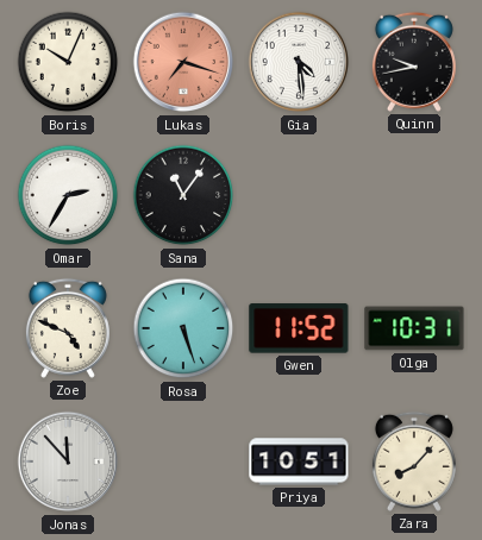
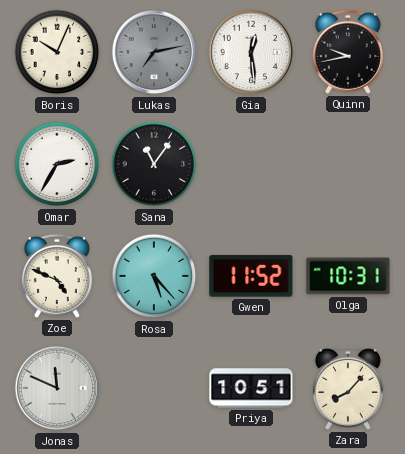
Lukas: 7:18 -> 7:13 (154, 52)
Lukas dial: salmon -> grey (154, 52)
Gia: 4:29 -> 12:29 (251, 52)
Rosa: 5:27 -> 5:23 (154, 276)
Jonas: 11:53 -> 11:49 (57, 388)
